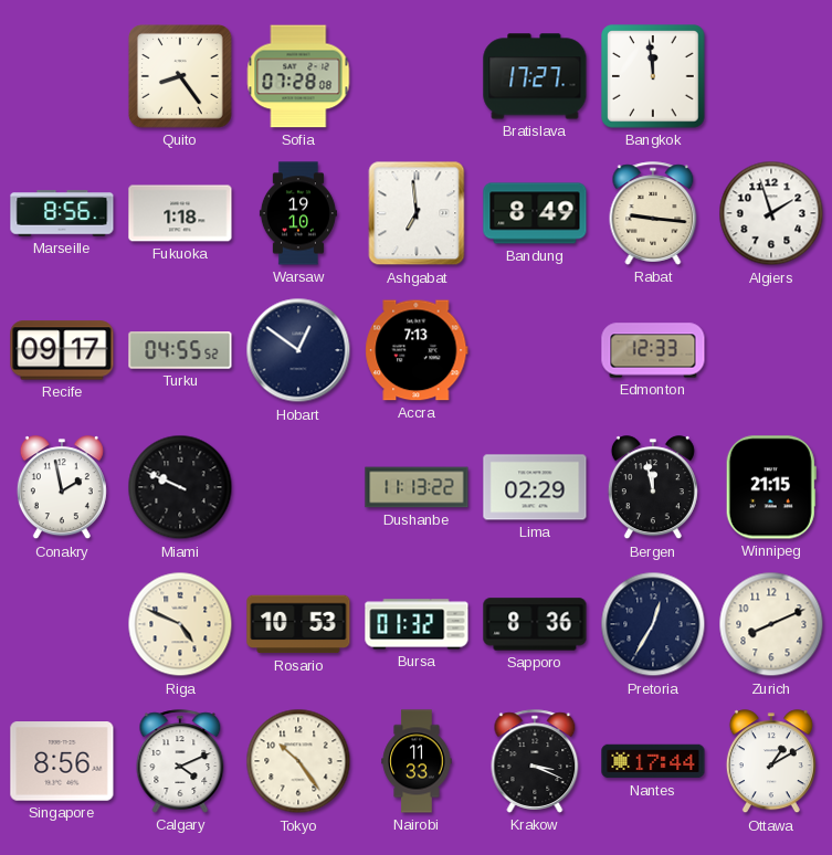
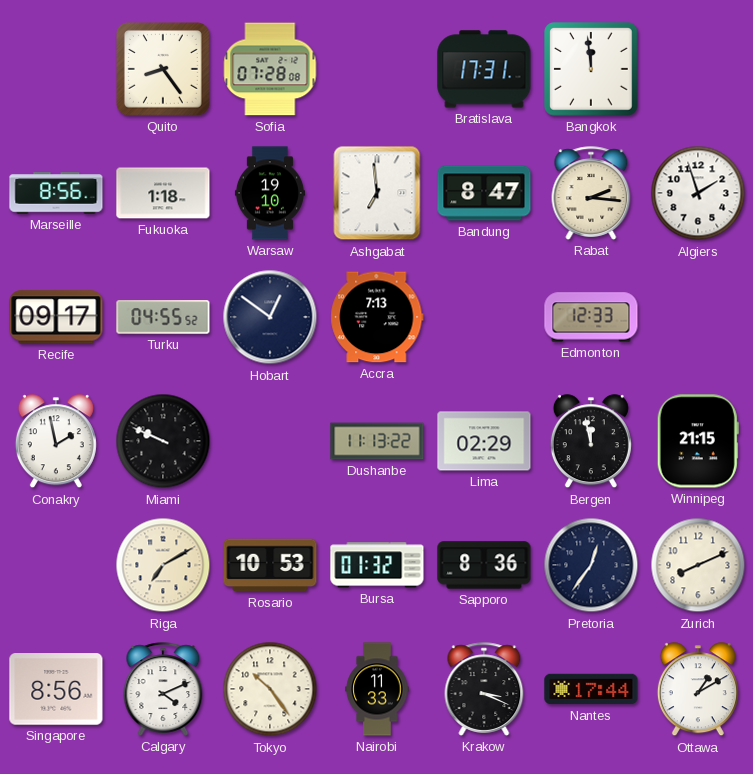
Bratislava: 17:27 -> 17:31 (484, 69)
Bandung: 8:49 -> 8:47 (484, 193)
Rabat: 9:16 -> 2:16 (591, 193)
Riga: 4:49 -> 7:10 (163, 565)
Pretoria: 12:35 -> 12:36 (591, 565)
